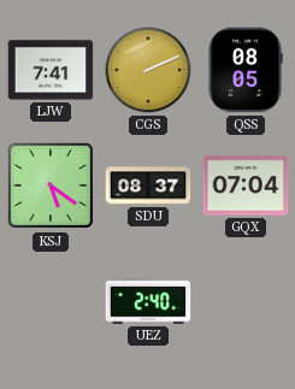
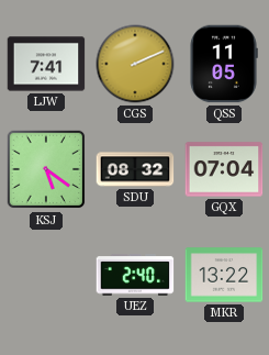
QSS: 08:05 -> 11:05 (224, 64)
SDU: 08:37 -> 08:32 (135, 169)
MKR: none -> 13:22 (224, 275)
